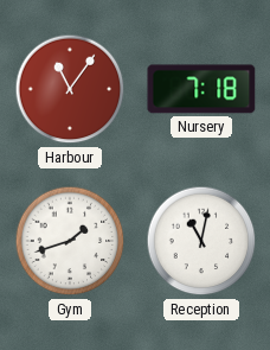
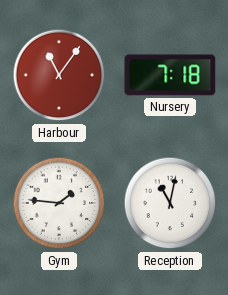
Gym: 1:42 -> 1:46 (59, 203)
